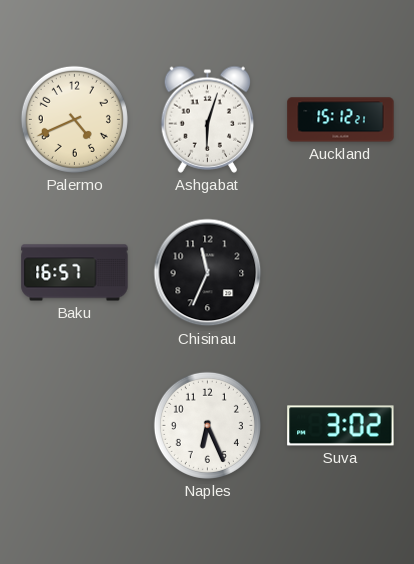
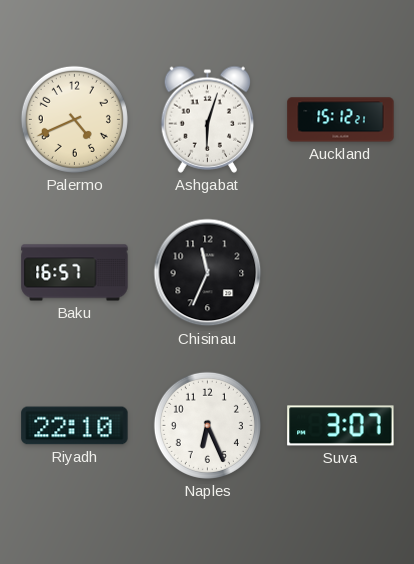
Riyadh: none -> 22:10 (75, 426)
Suva: 3:02 -> 3:07 (341, 426)
